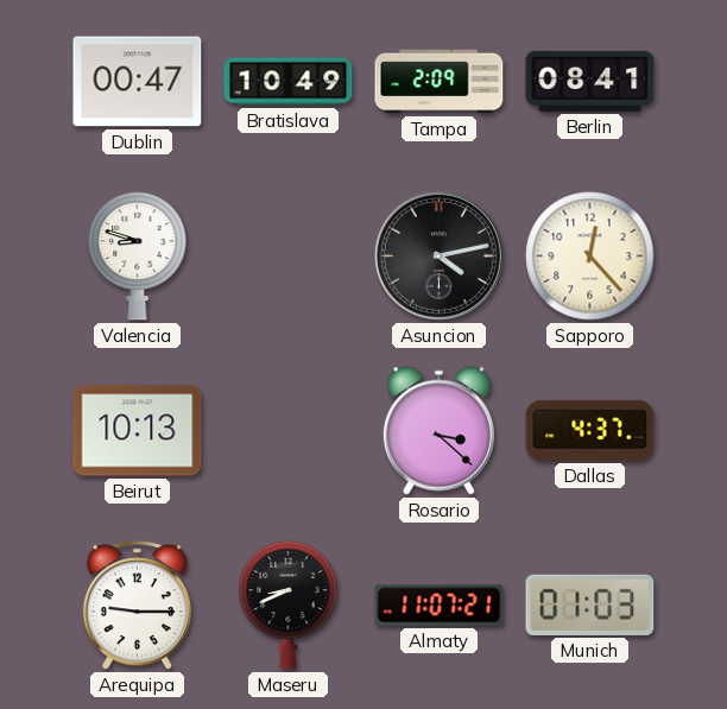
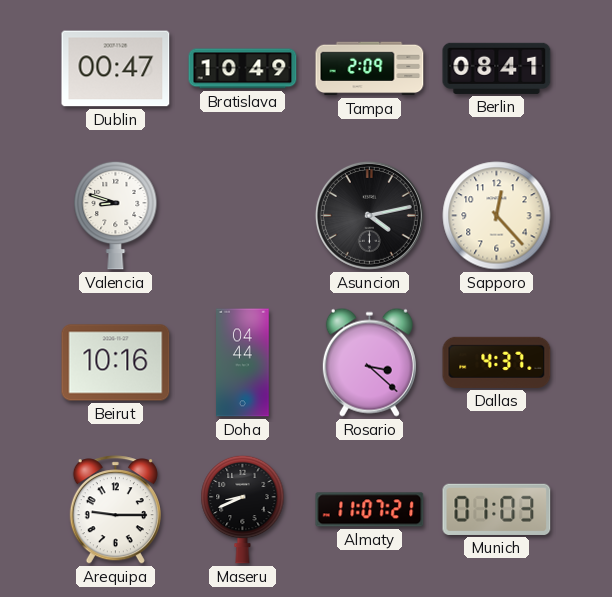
Beirut: 10:13 -> 10:16 (116, 363)
Doha: none -> 04:44 (243, 363)
